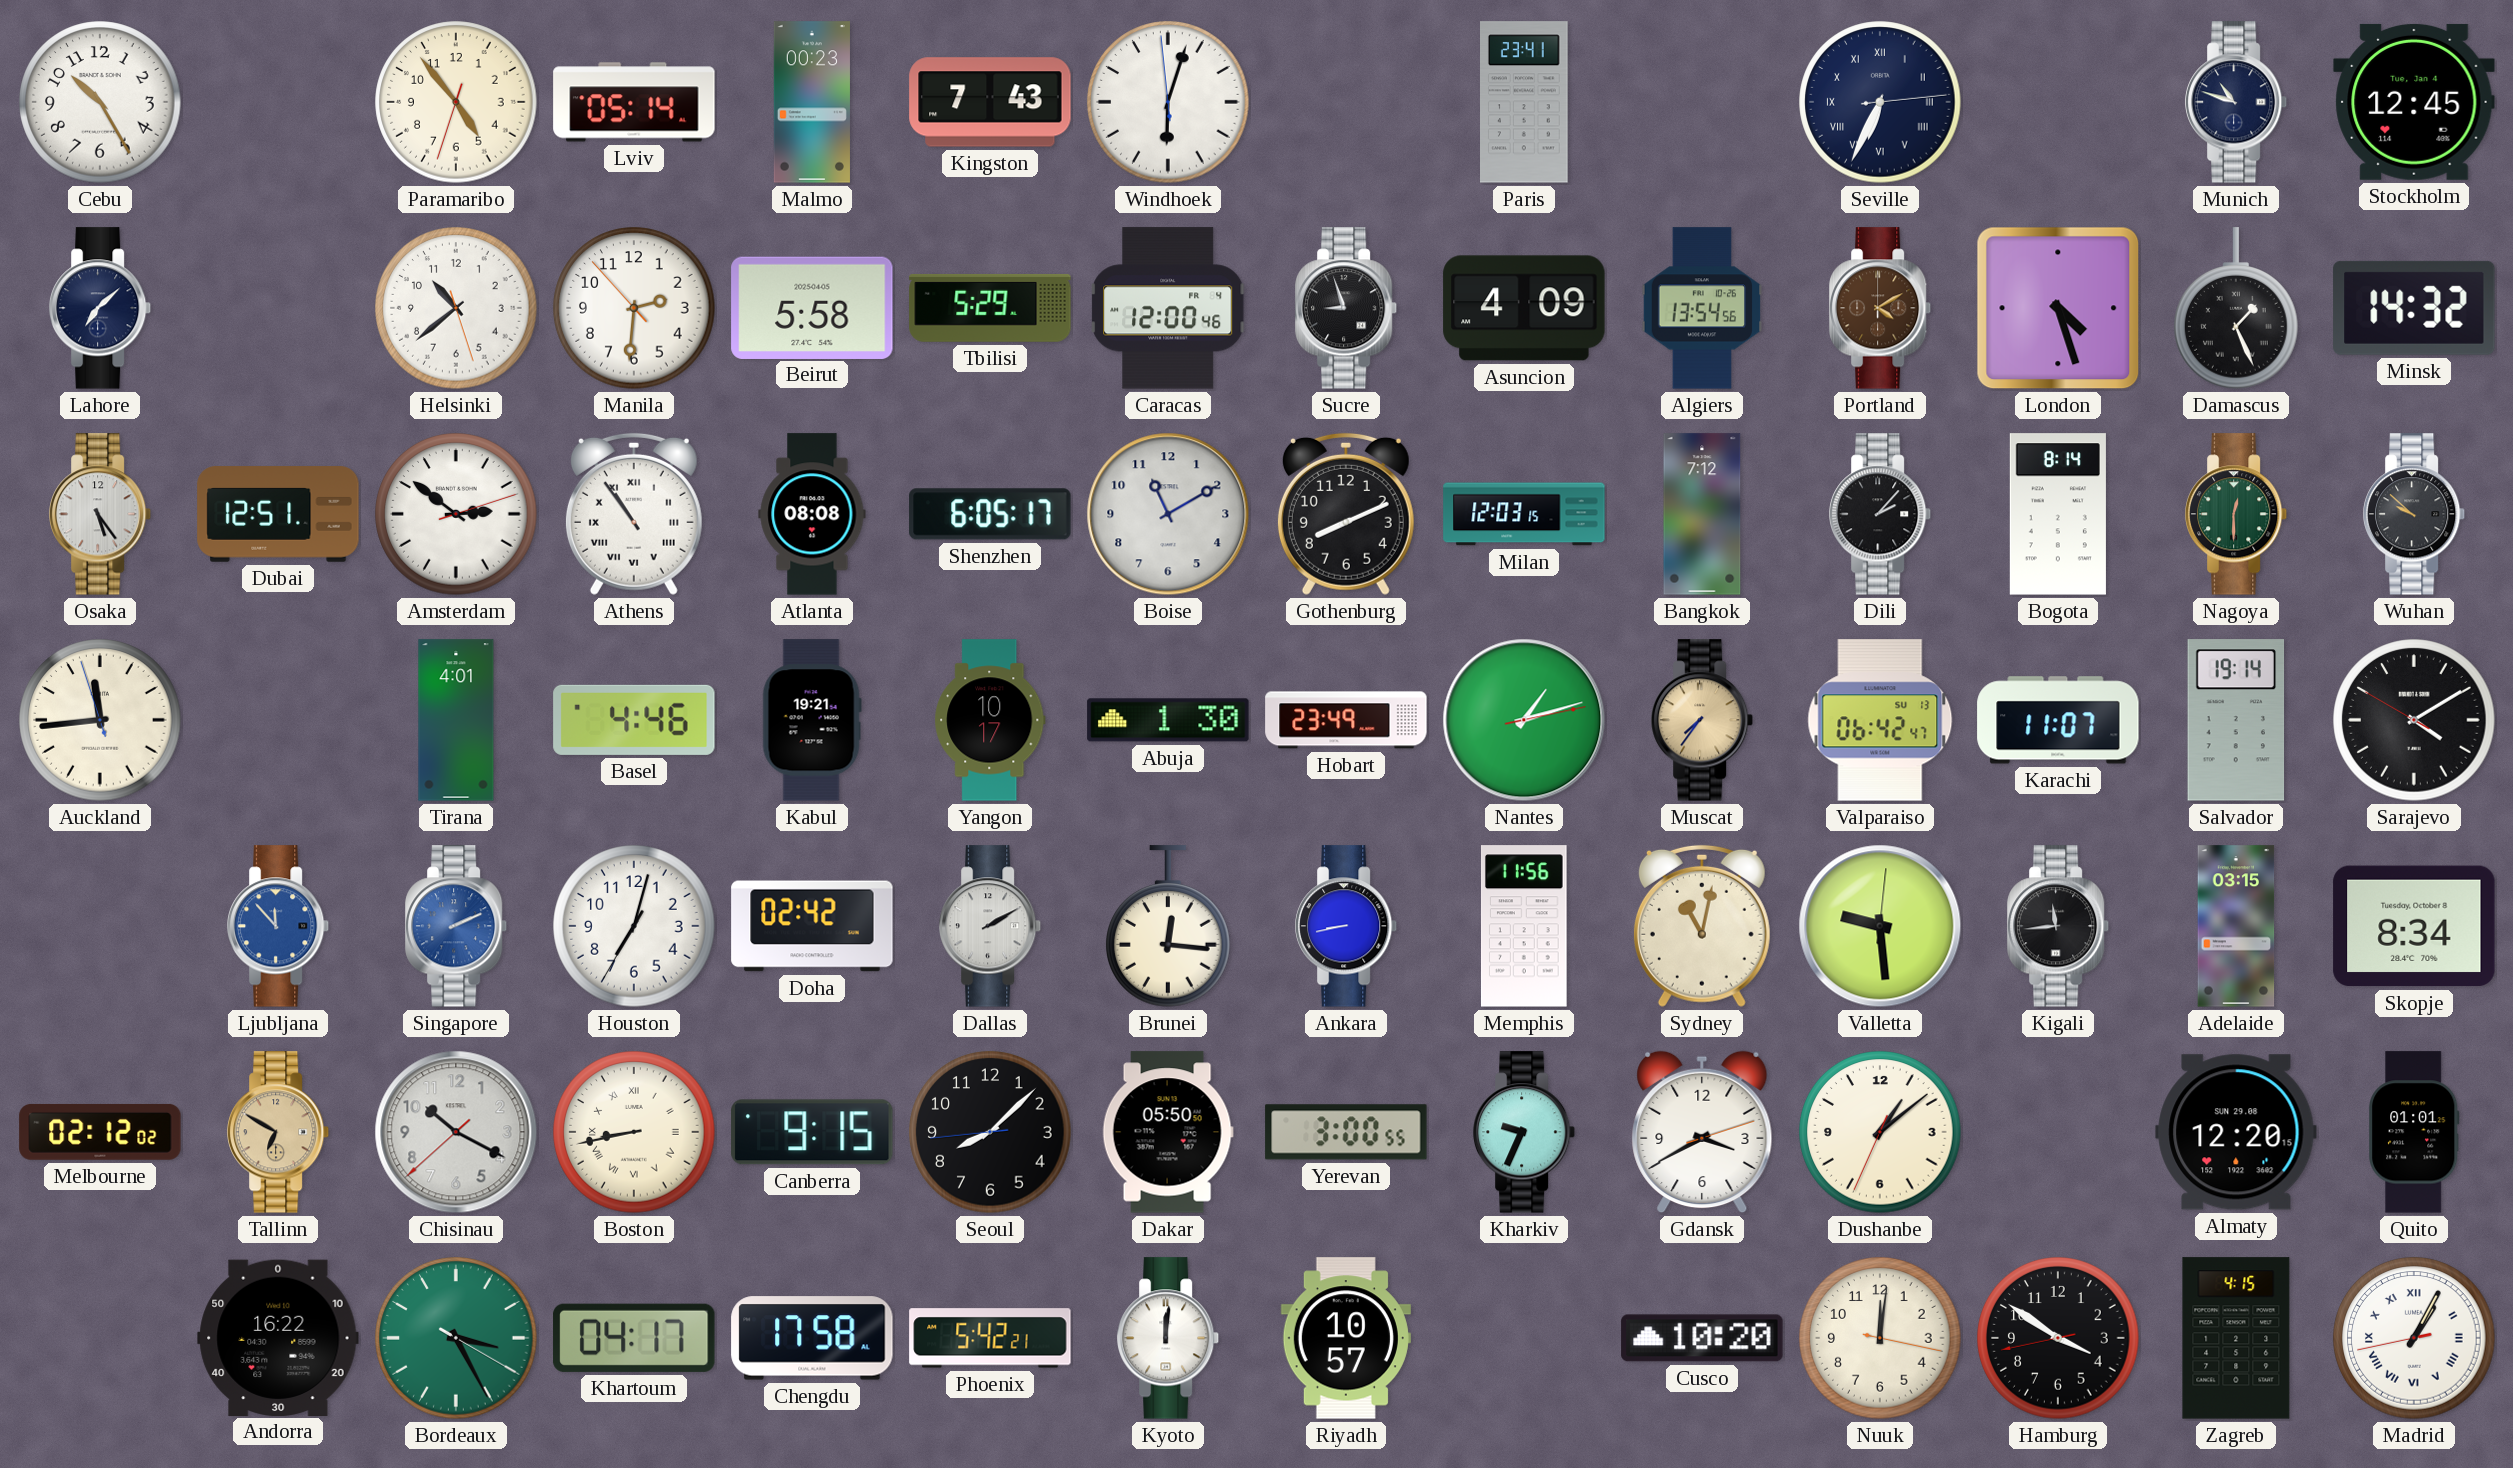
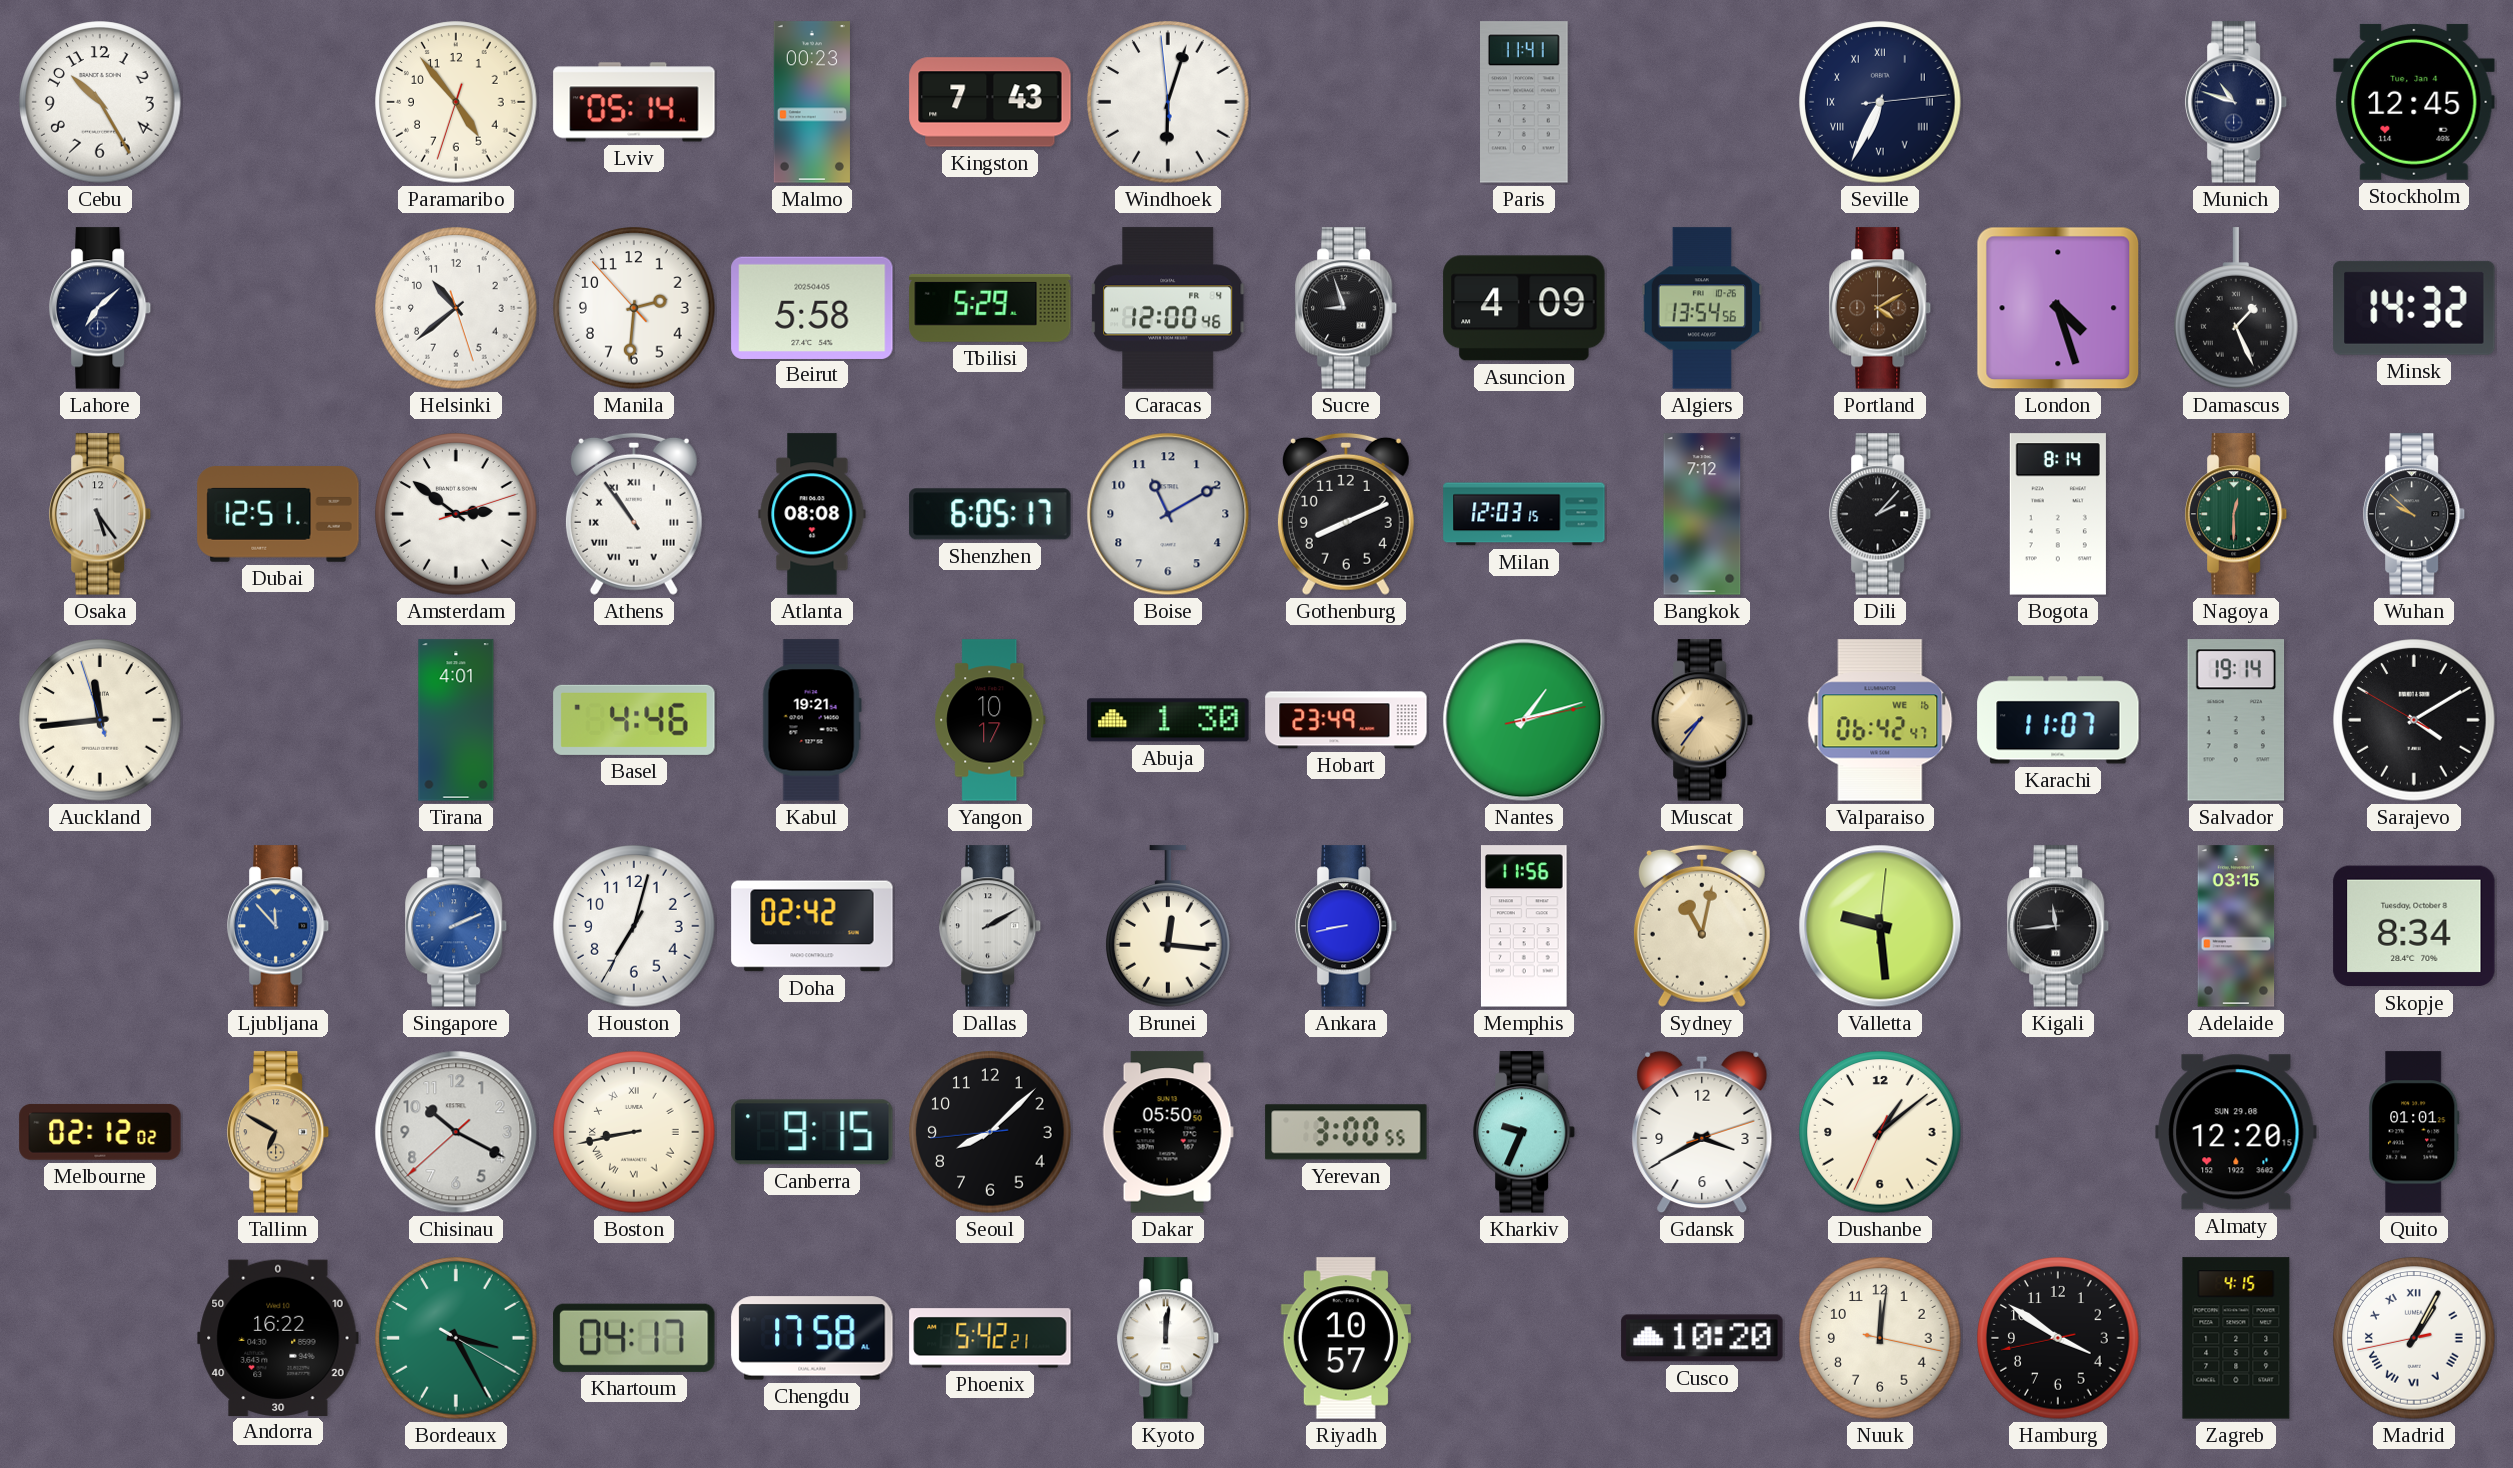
Paris: 23:41 -> 11:41 (1525, 102)
Valparaiso date: SU 13 -> WE 16 (1880, 720)
